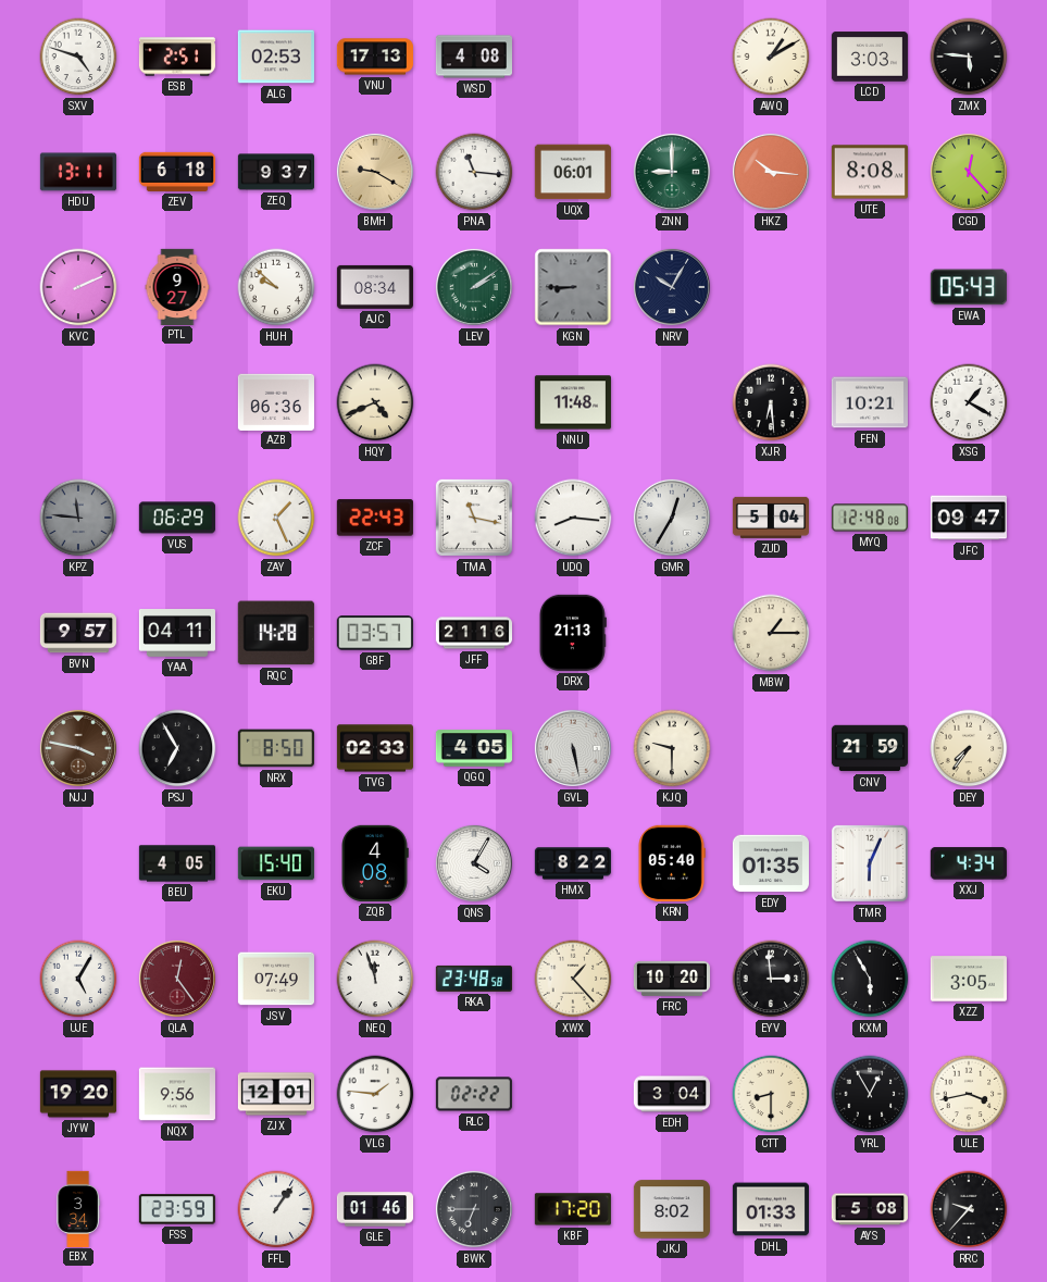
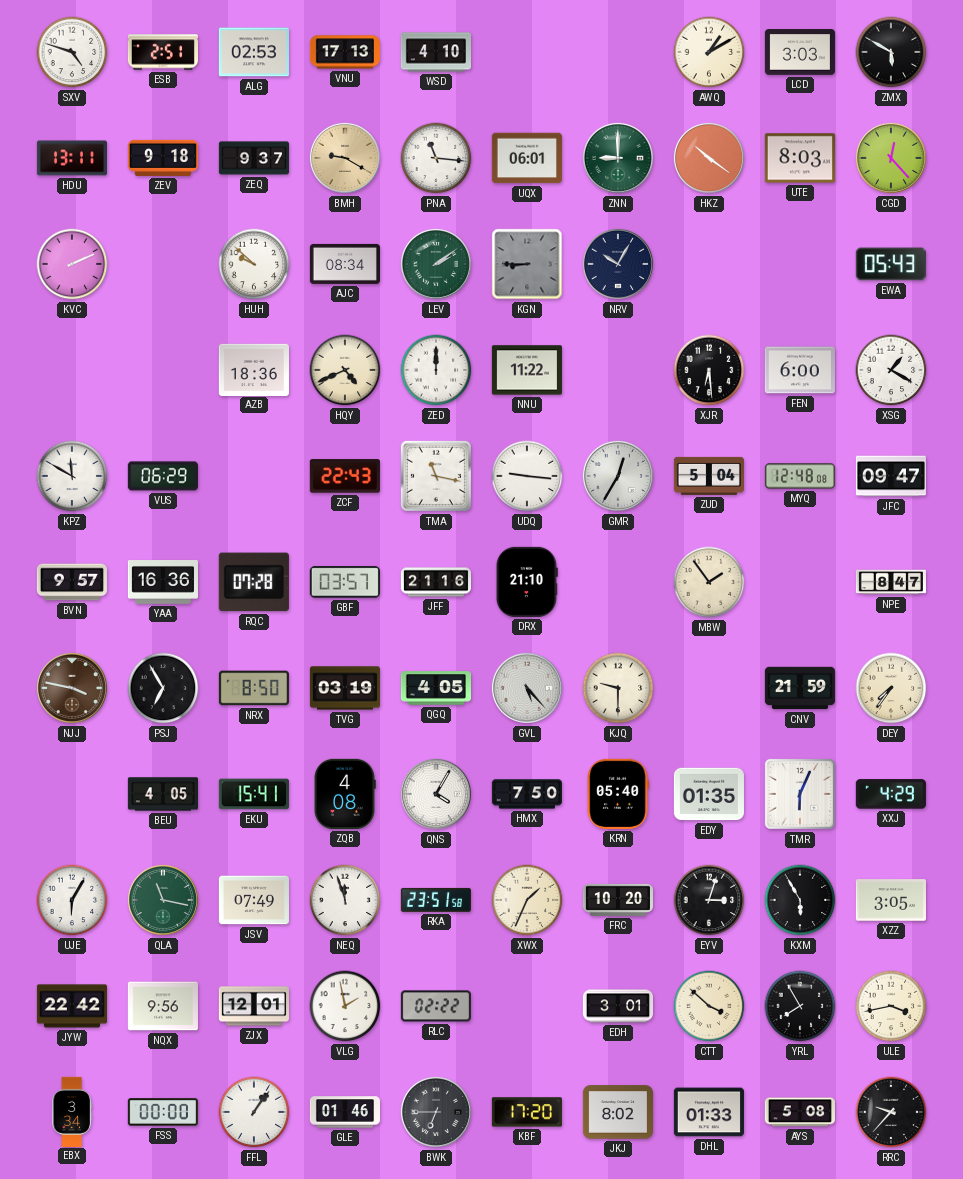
WSD: 4:08 -> 4:10 (435, 52)
ZMX: 5:46 -> 5:50 (891, 52)
ZEV: 6:18 -> 9:18 (163, 158)
HKZ: 10:16 -> 10:21 (709, 158)
UTE: 8:08 -> 8:03 (800, 158)
PTL: 9:27 -> none (177, 286)
AZB: 06:36 -> 18:36 (254, 369)
ZED: none -> 12:00 (436, 370)
NNU: 11:48 -> 11:22 (527, 370)
FEN: 10:21 -> 6:00 (800, 370)
KPZ: 11:46 -> 11:50 (72, 476)
KPZ dial: grey -> white (72, 476)
ZAY: 1:26 -> none (276, 518)
UDQ: 8:16 -> 9:16 (527, 476)
YAA: 04:11 -> 16:36 (163, 583)
RQC: 14:28 -> 07:28 (254, 582)
DRX: 21:13 -> 21:10 (527, 582)
MBW: 1:15 -> 1:54 (709, 582)
NPE: none -> 8:47 (890, 582)
TVG: 02:33 -> 03:19 (345, 688)
GVL: 5:28 -> 5:23 (527, 688)
EKU: 15:40 -> 15:41 (254, 794)
HMX: 8:22 -> 7:50 (527, 794)
XXJ: 4:34 -> 4:29 (891, 794)
UJE: 5:05 -> 6:05 (72, 900)
QLA: 12:24 -> 11:17 (163, 900)
QLA dial: burgundy -> green (163, 900)
RKA: 23:48 -> 23:51 (436, 900)
XWX: 1:23 -> 1:34 (527, 900)
EYV: 2:59 -> 3:03 (709, 900)
JYW: 19:20 -> 22:42 (72, 1006)
VLG: 1:46 -> 1:58 (345, 1006)
EDH: 3:04 -> 3:01 (617, 1006)
CTT: 8:30 -> 3:52 (709, 1006)
YRL: 12:55 -> 7:55 (800, 1006)
FSS: 23:59 -> 00:00 (163, 1112)
